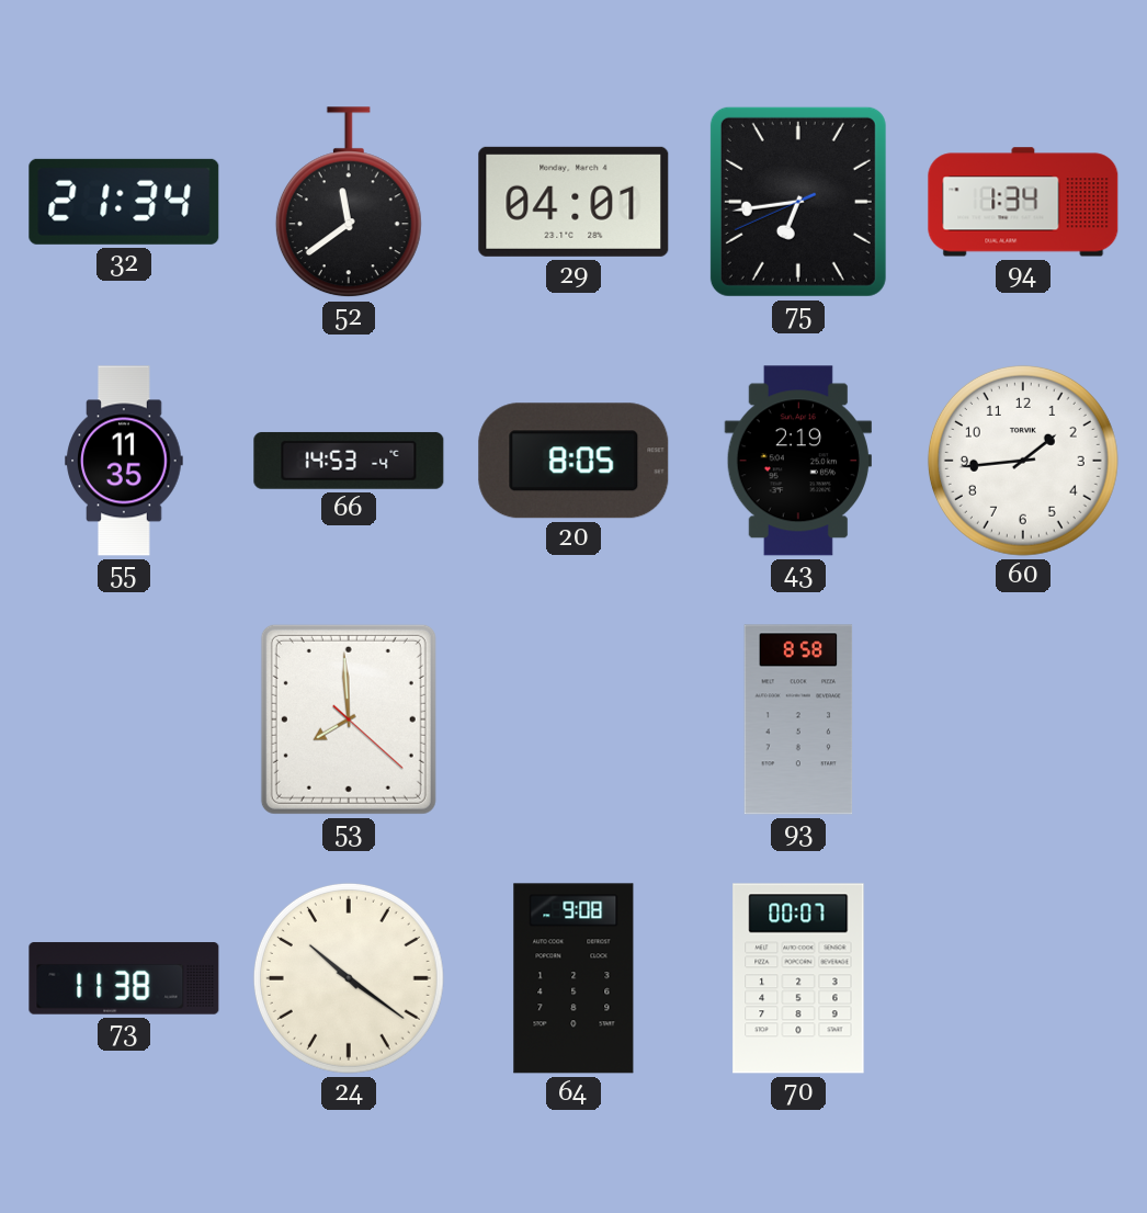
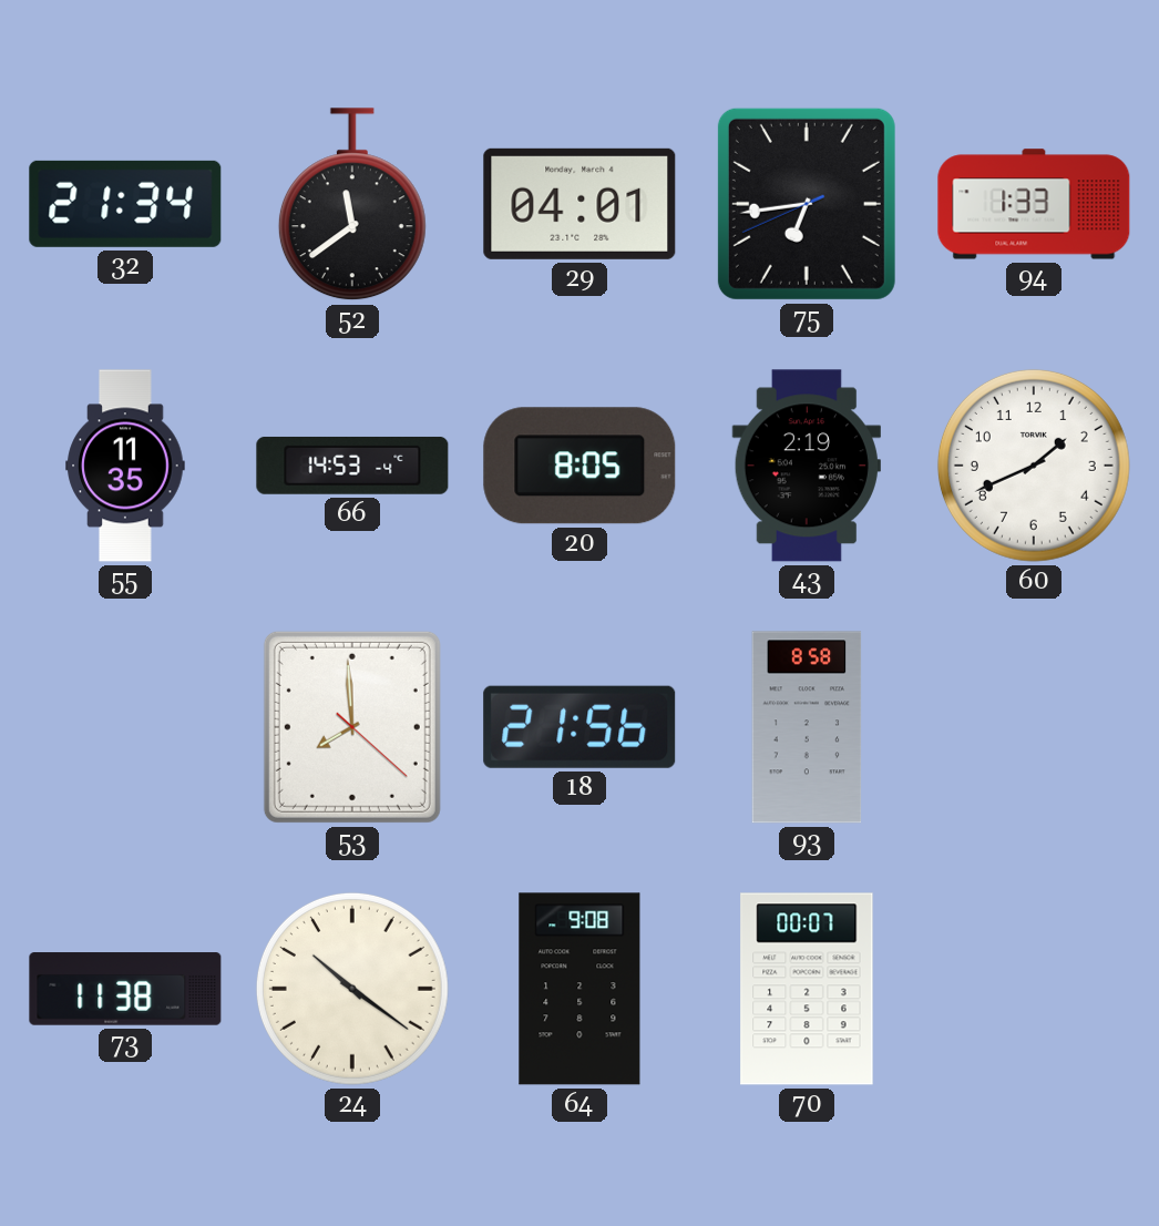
94: 1:34 -> 1:33 (1034, 204)
60: 1:44 -> 1:41 (1034, 466)
18: none -> 21:56 (579, 727)
